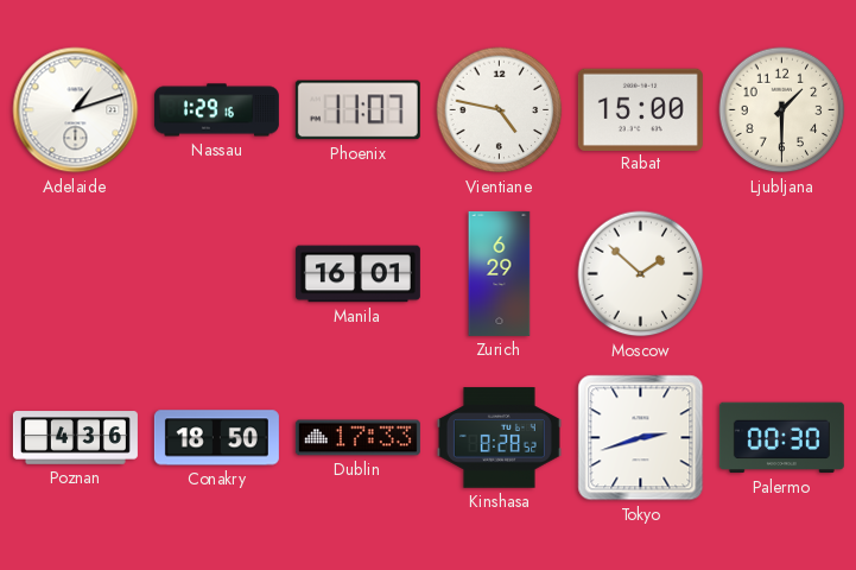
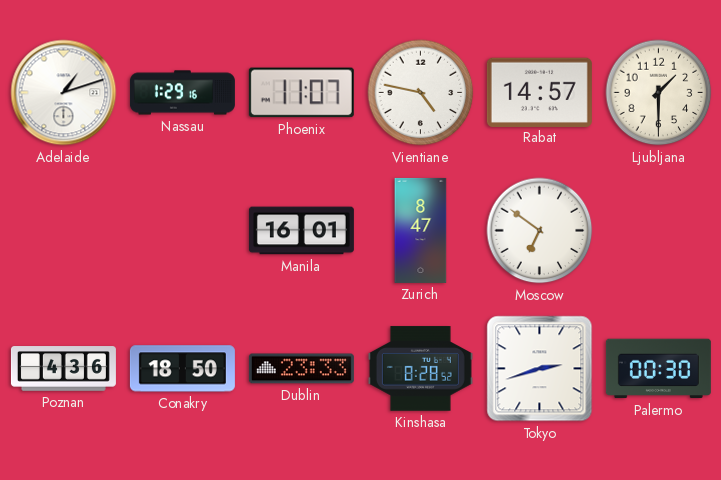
Rabat: 15:00 -> 14:57 (539, 92)
Zurich: 6:29 -> 8:47 (421, 230)
Moscow: 1:52 -> 6:51 (540, 231)
Dublin: 17:33 -> 23:33 (301, 369)
